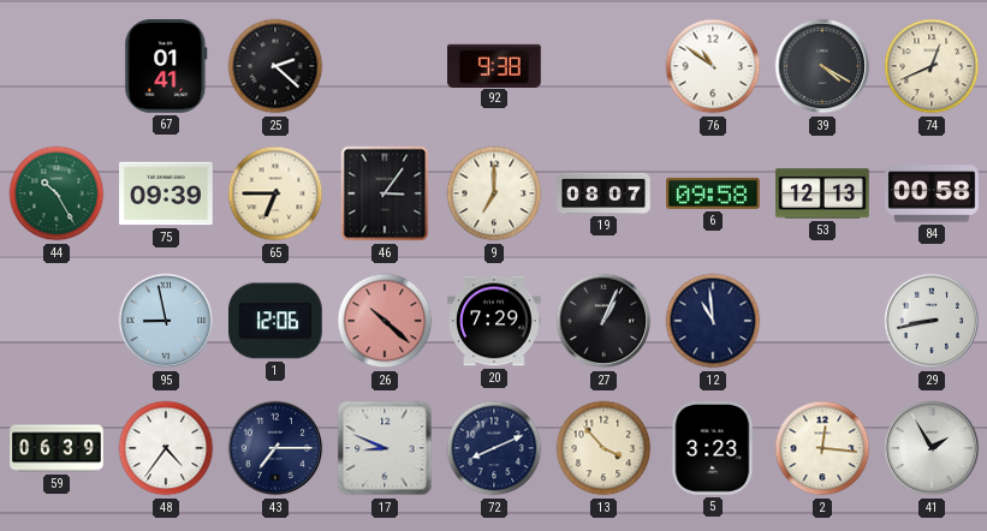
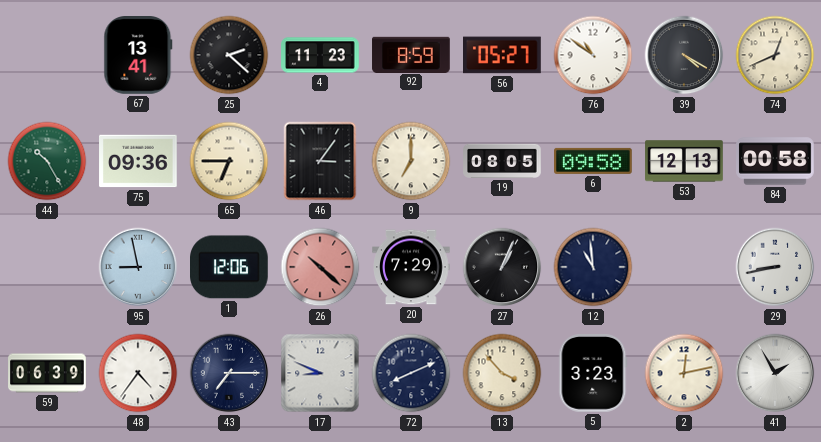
67: 01:41 -> 13:41 (138, 56)
4: none -> 11:23 (320, 55)
92: 9:38 -> 8:59 (411, 54)
56: none -> 05:27 (502, 55)
75: 09:39 -> 09:36 (138, 161)
19: 08:07 -> 08:05 (502, 161)
2: 12:16 -> 12:13 (684, 373)
